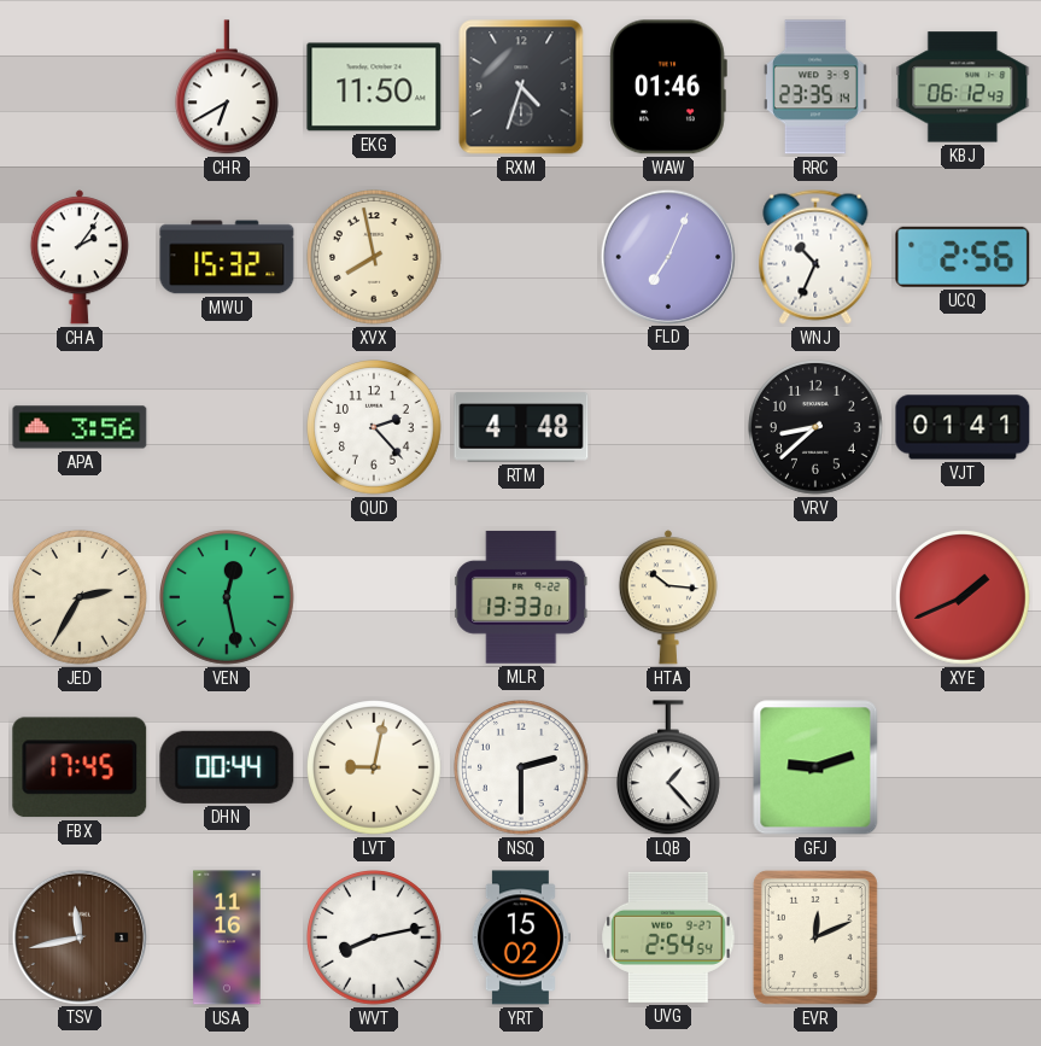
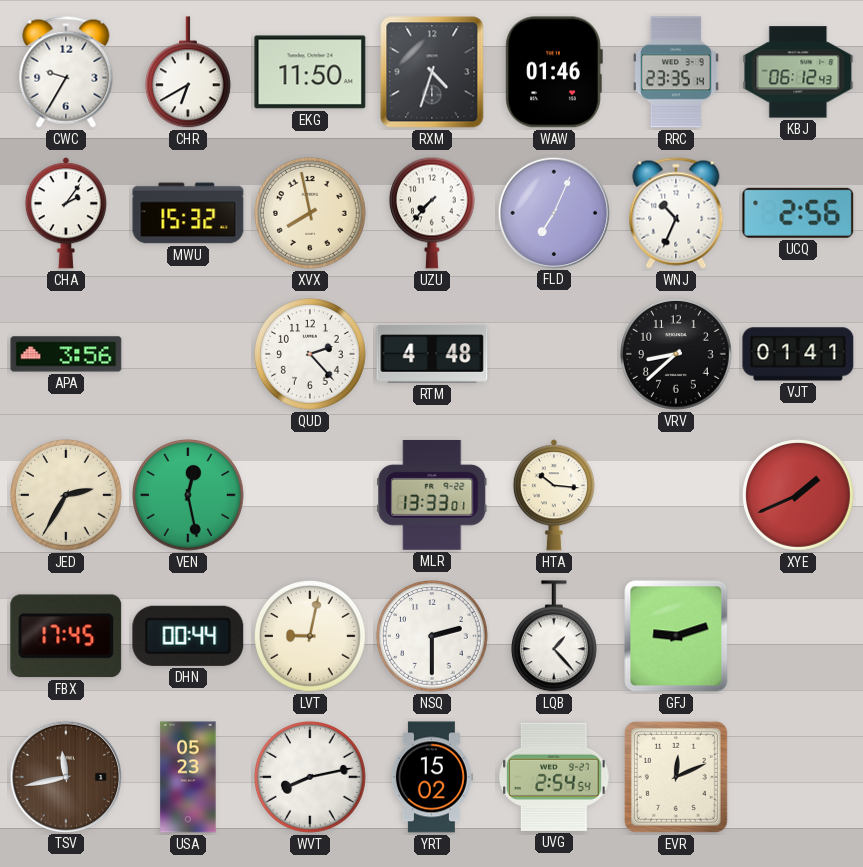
CWC: none -> 9:35 (66, 72)
UZU: none -> 7:37 (432, 213)
USA: 11:16 -> 05:23 (188, 777)
